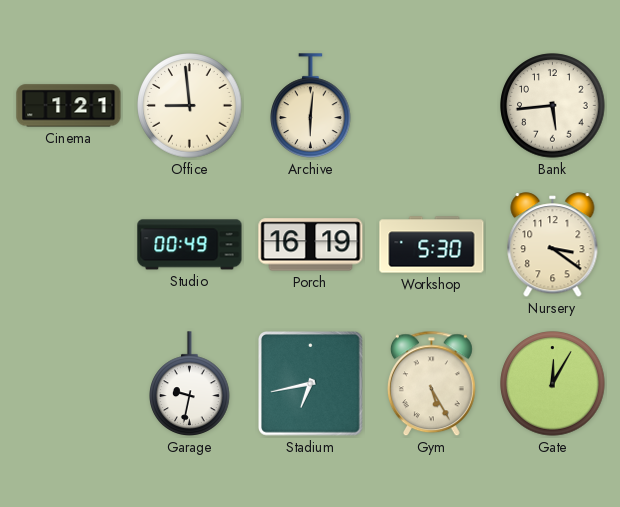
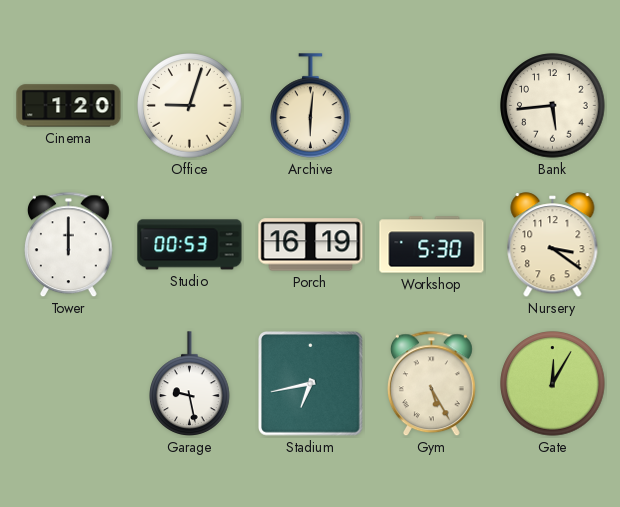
Cinema: 1:21 -> 1:20 (69, 106)
Office: 8:59 -> 9:03 (190, 106)
Tower: none -> 12:00 (68, 245)
Studio: 00:49 -> 00:53 (190, 245)
Garage: 9:32 -> 9:28 (190, 384)
